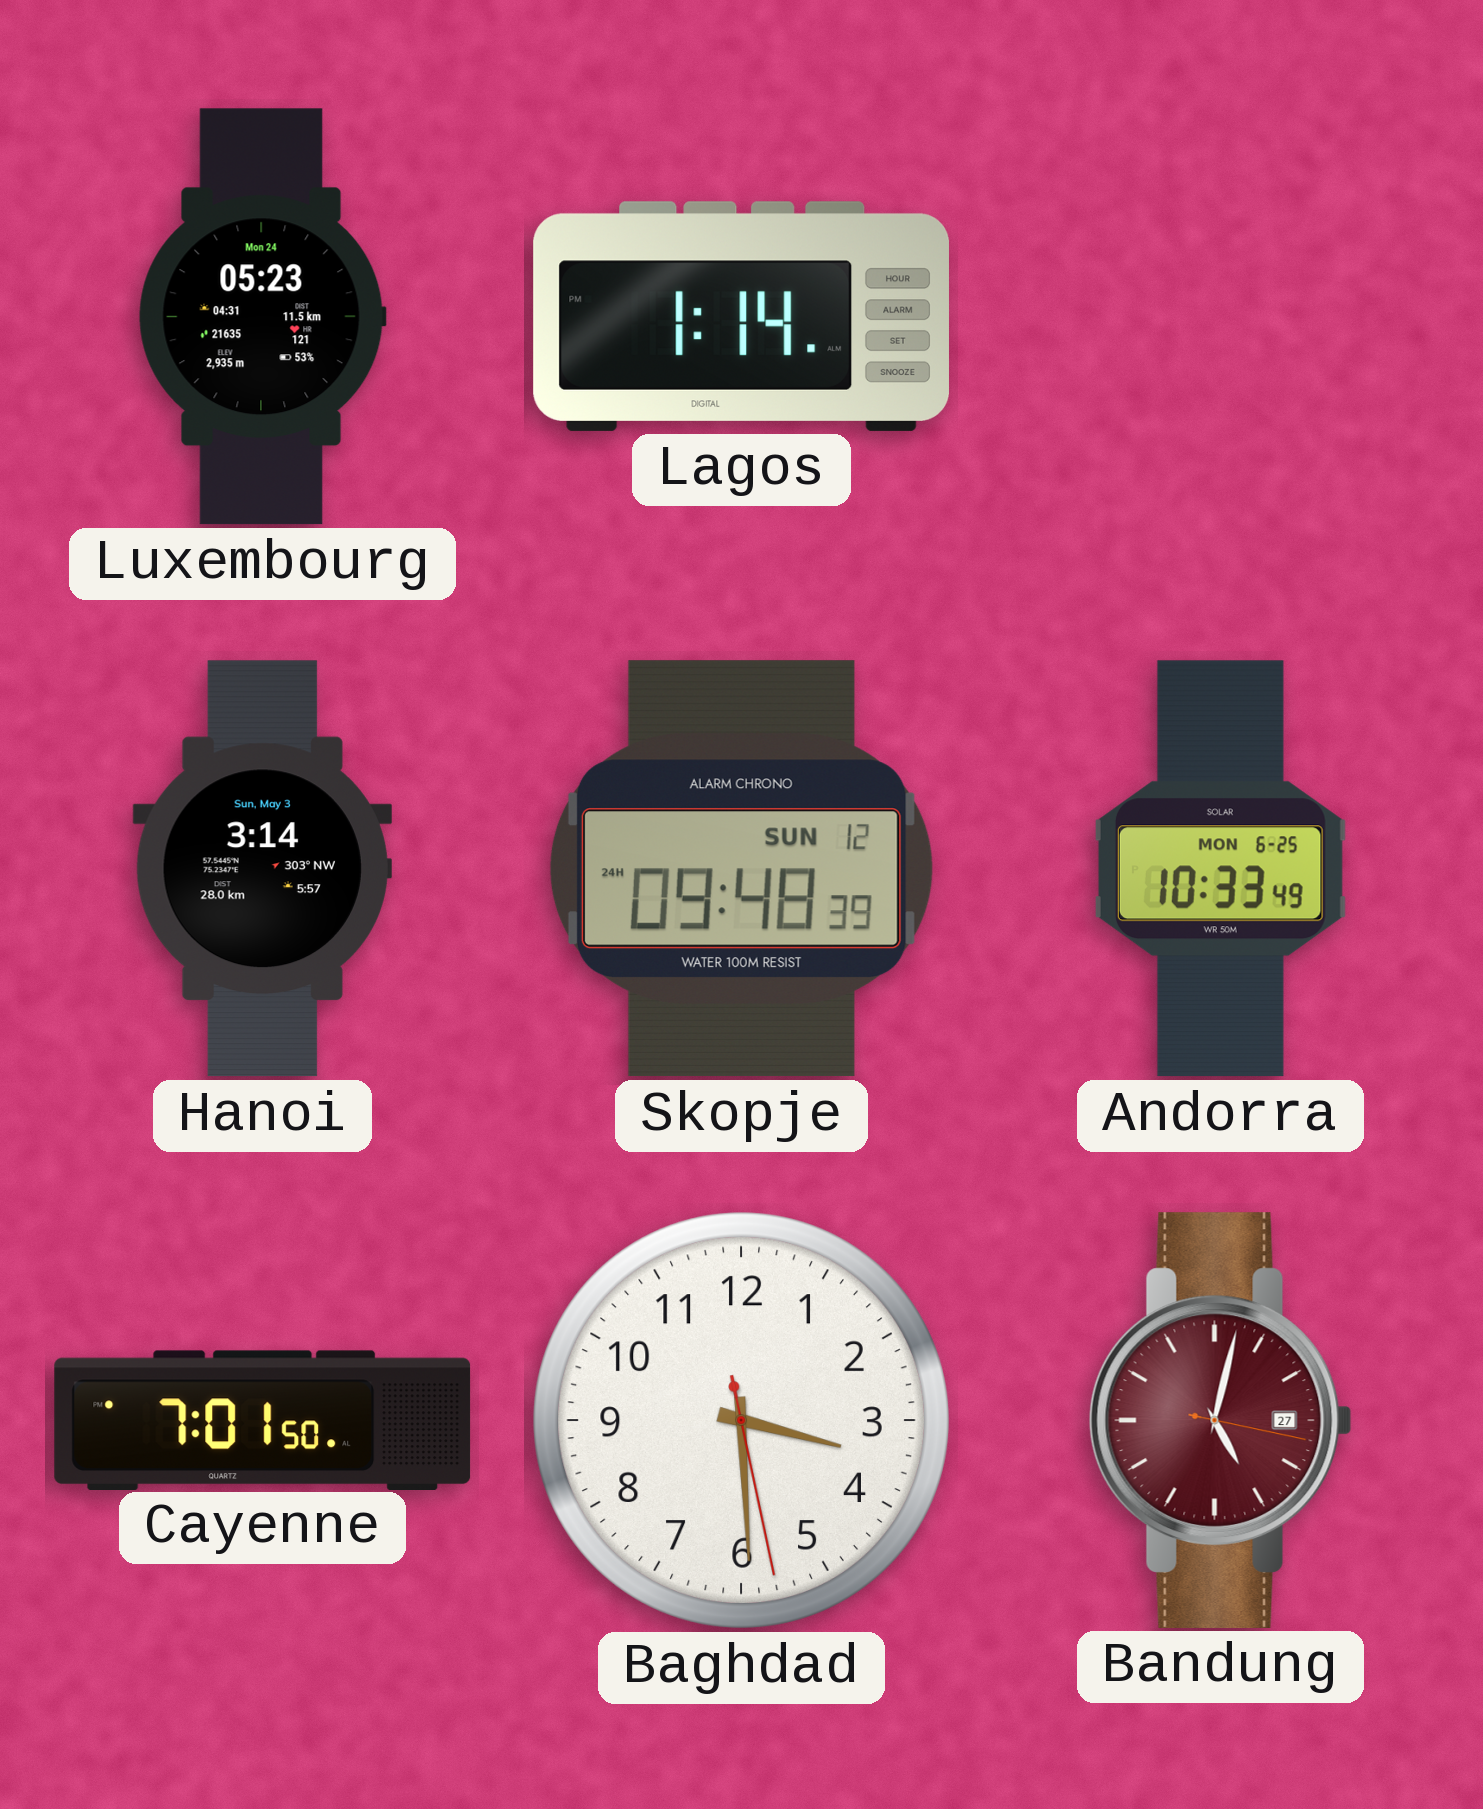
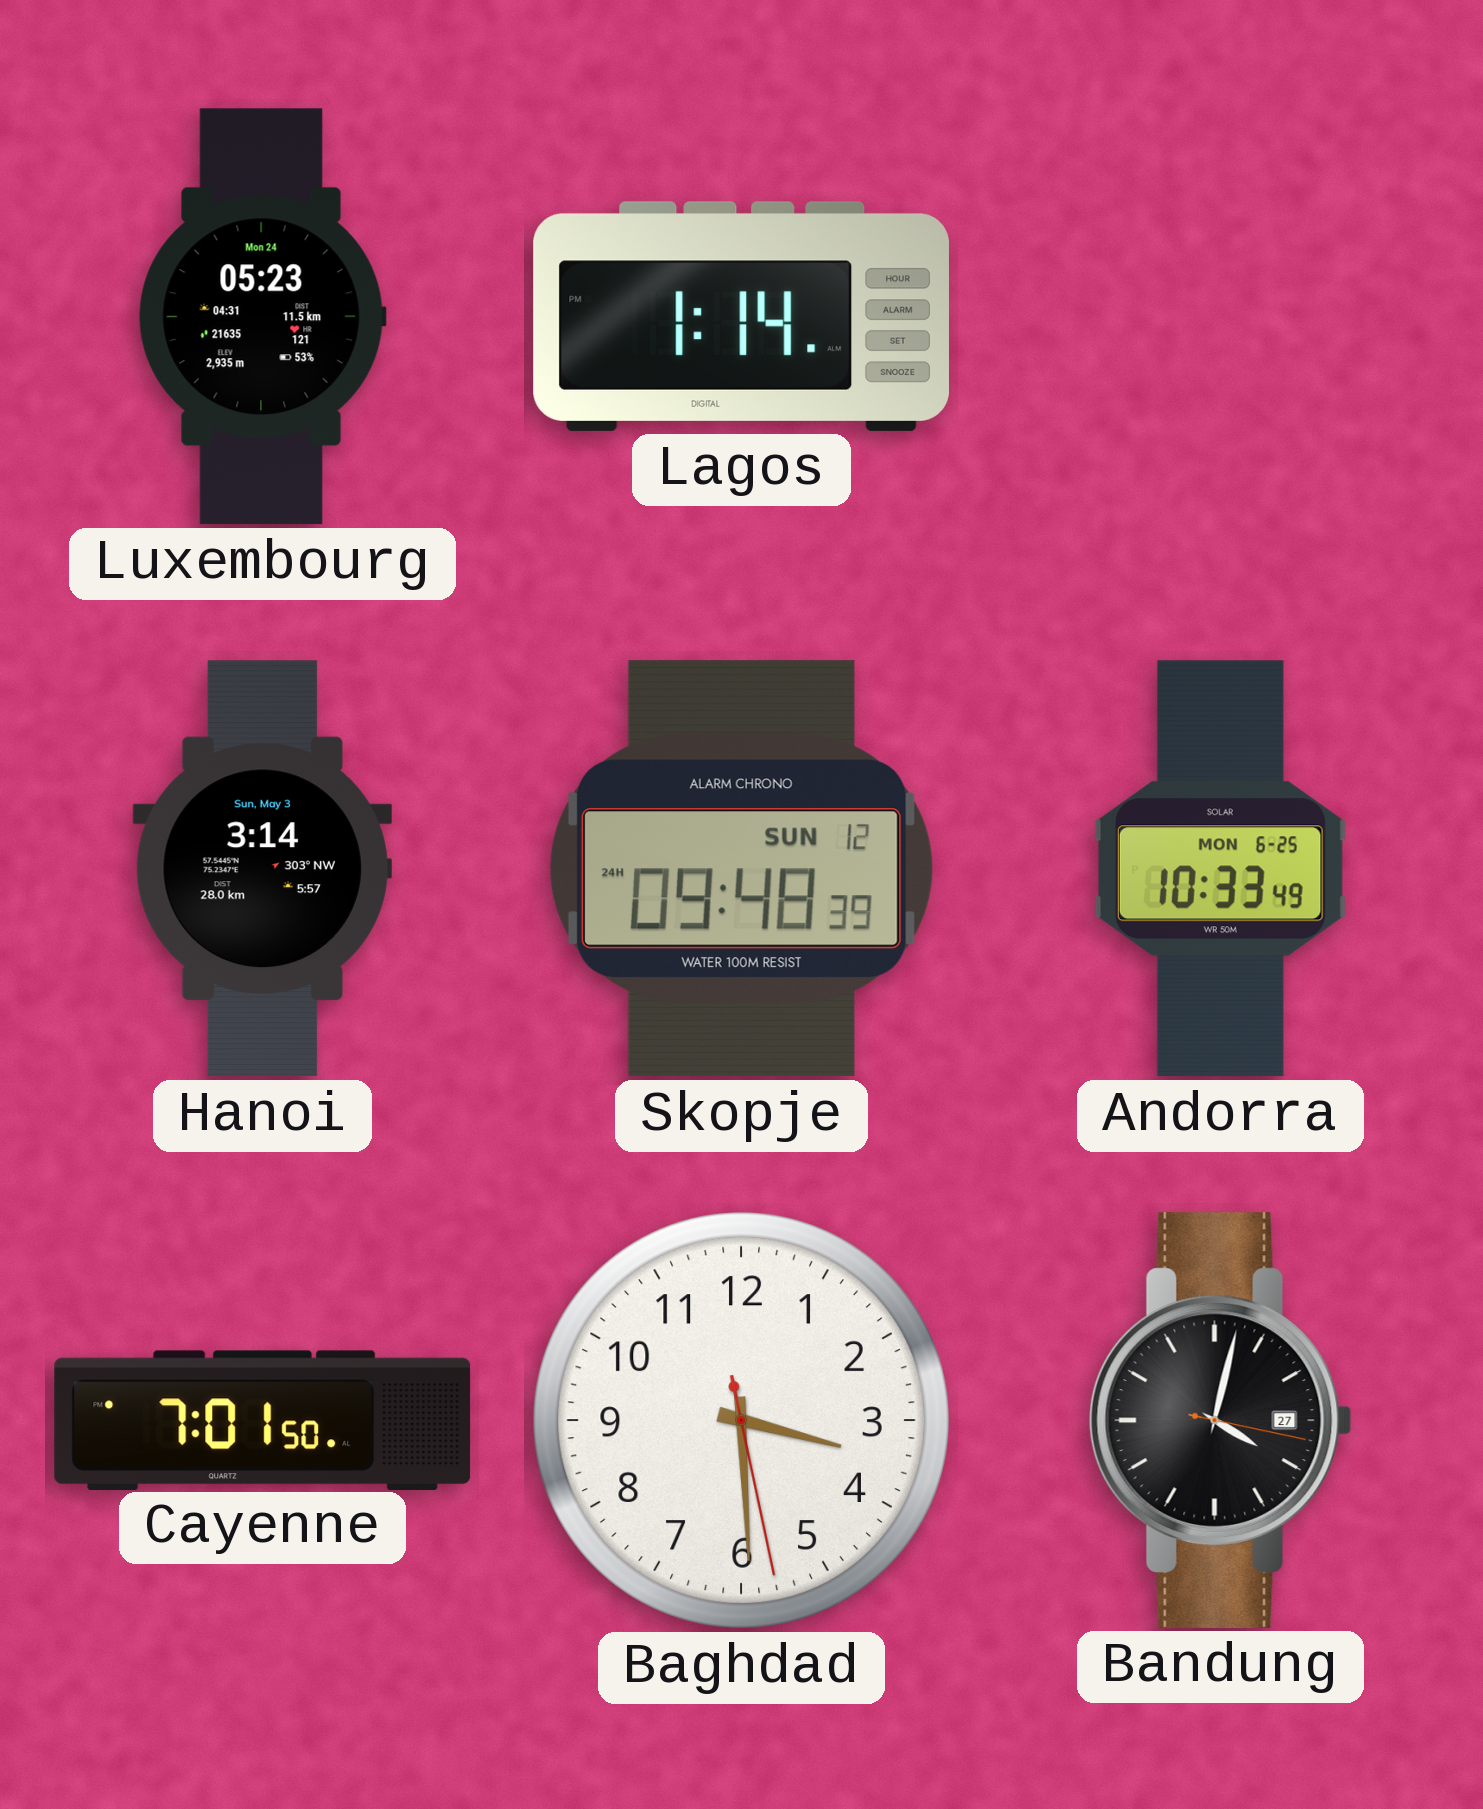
Bandung: 5:02 -> 4:02 (1220, 1420)
Bandung dial: burgundy -> black (1220, 1420)
